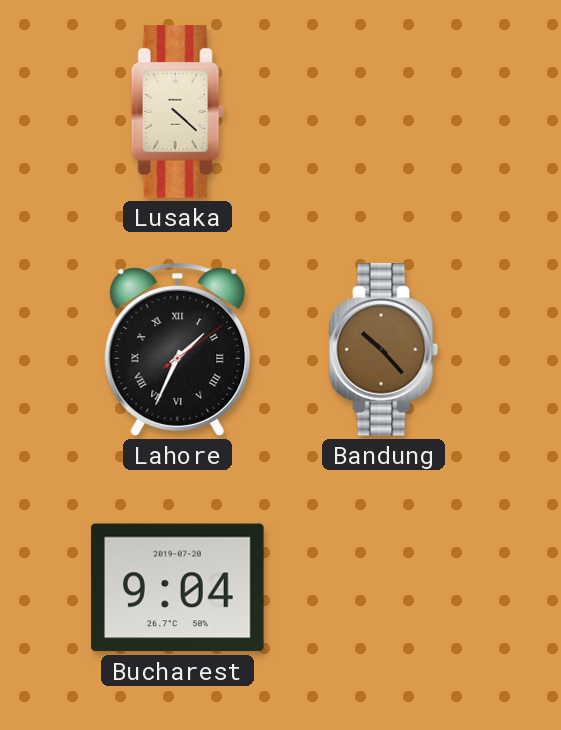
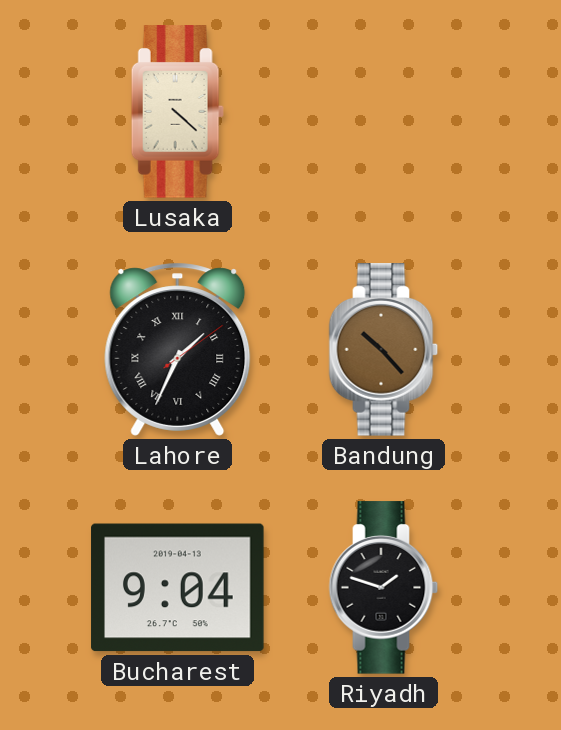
Bucharest date: 2019-07-20 -> 2019-04-13 (178, 588)
Riyadh: none -> 1:48 (384, 588)
